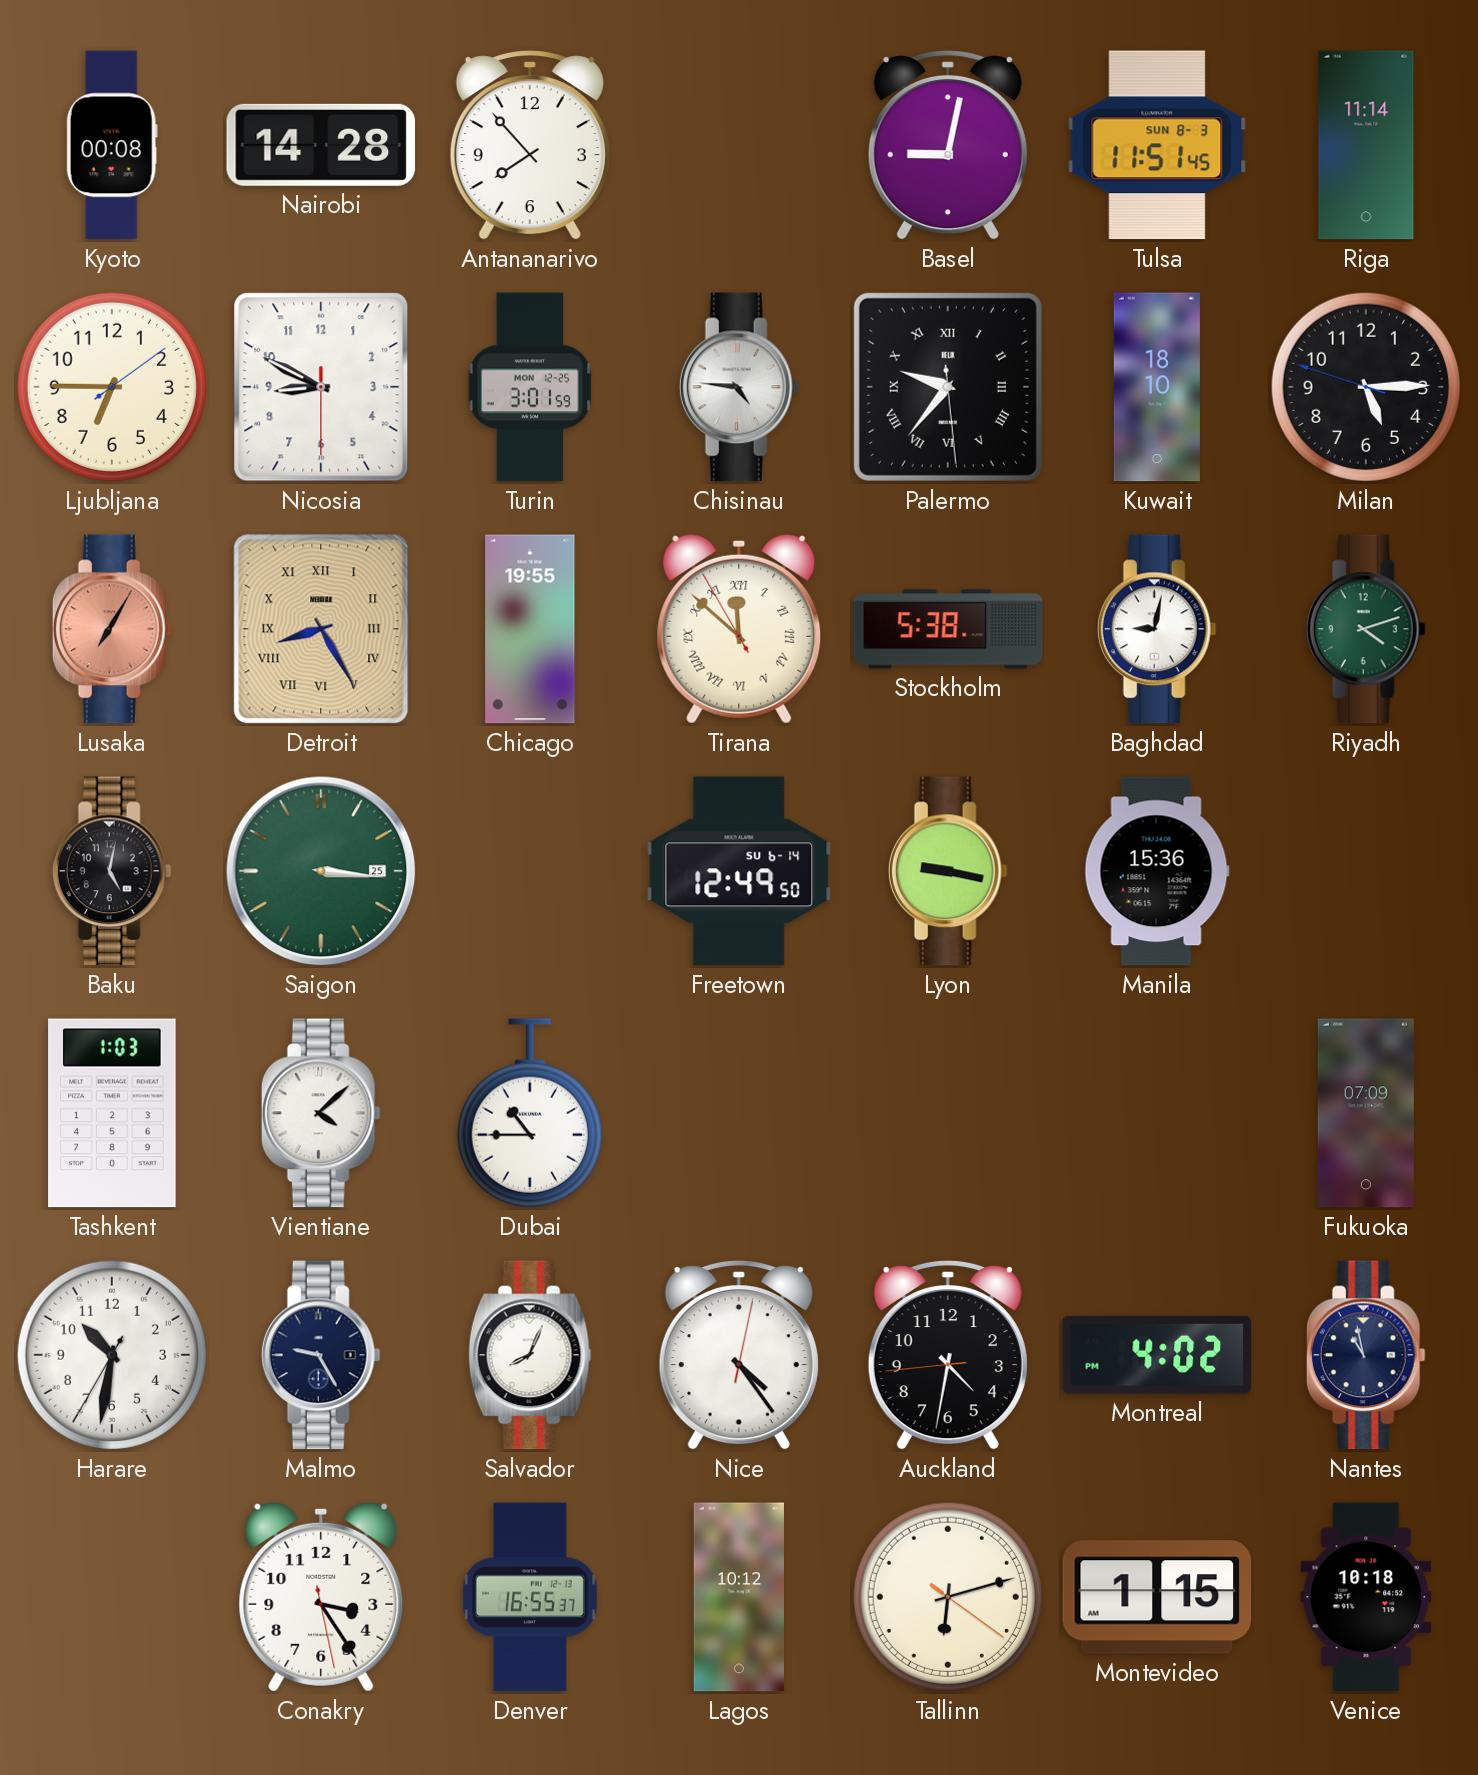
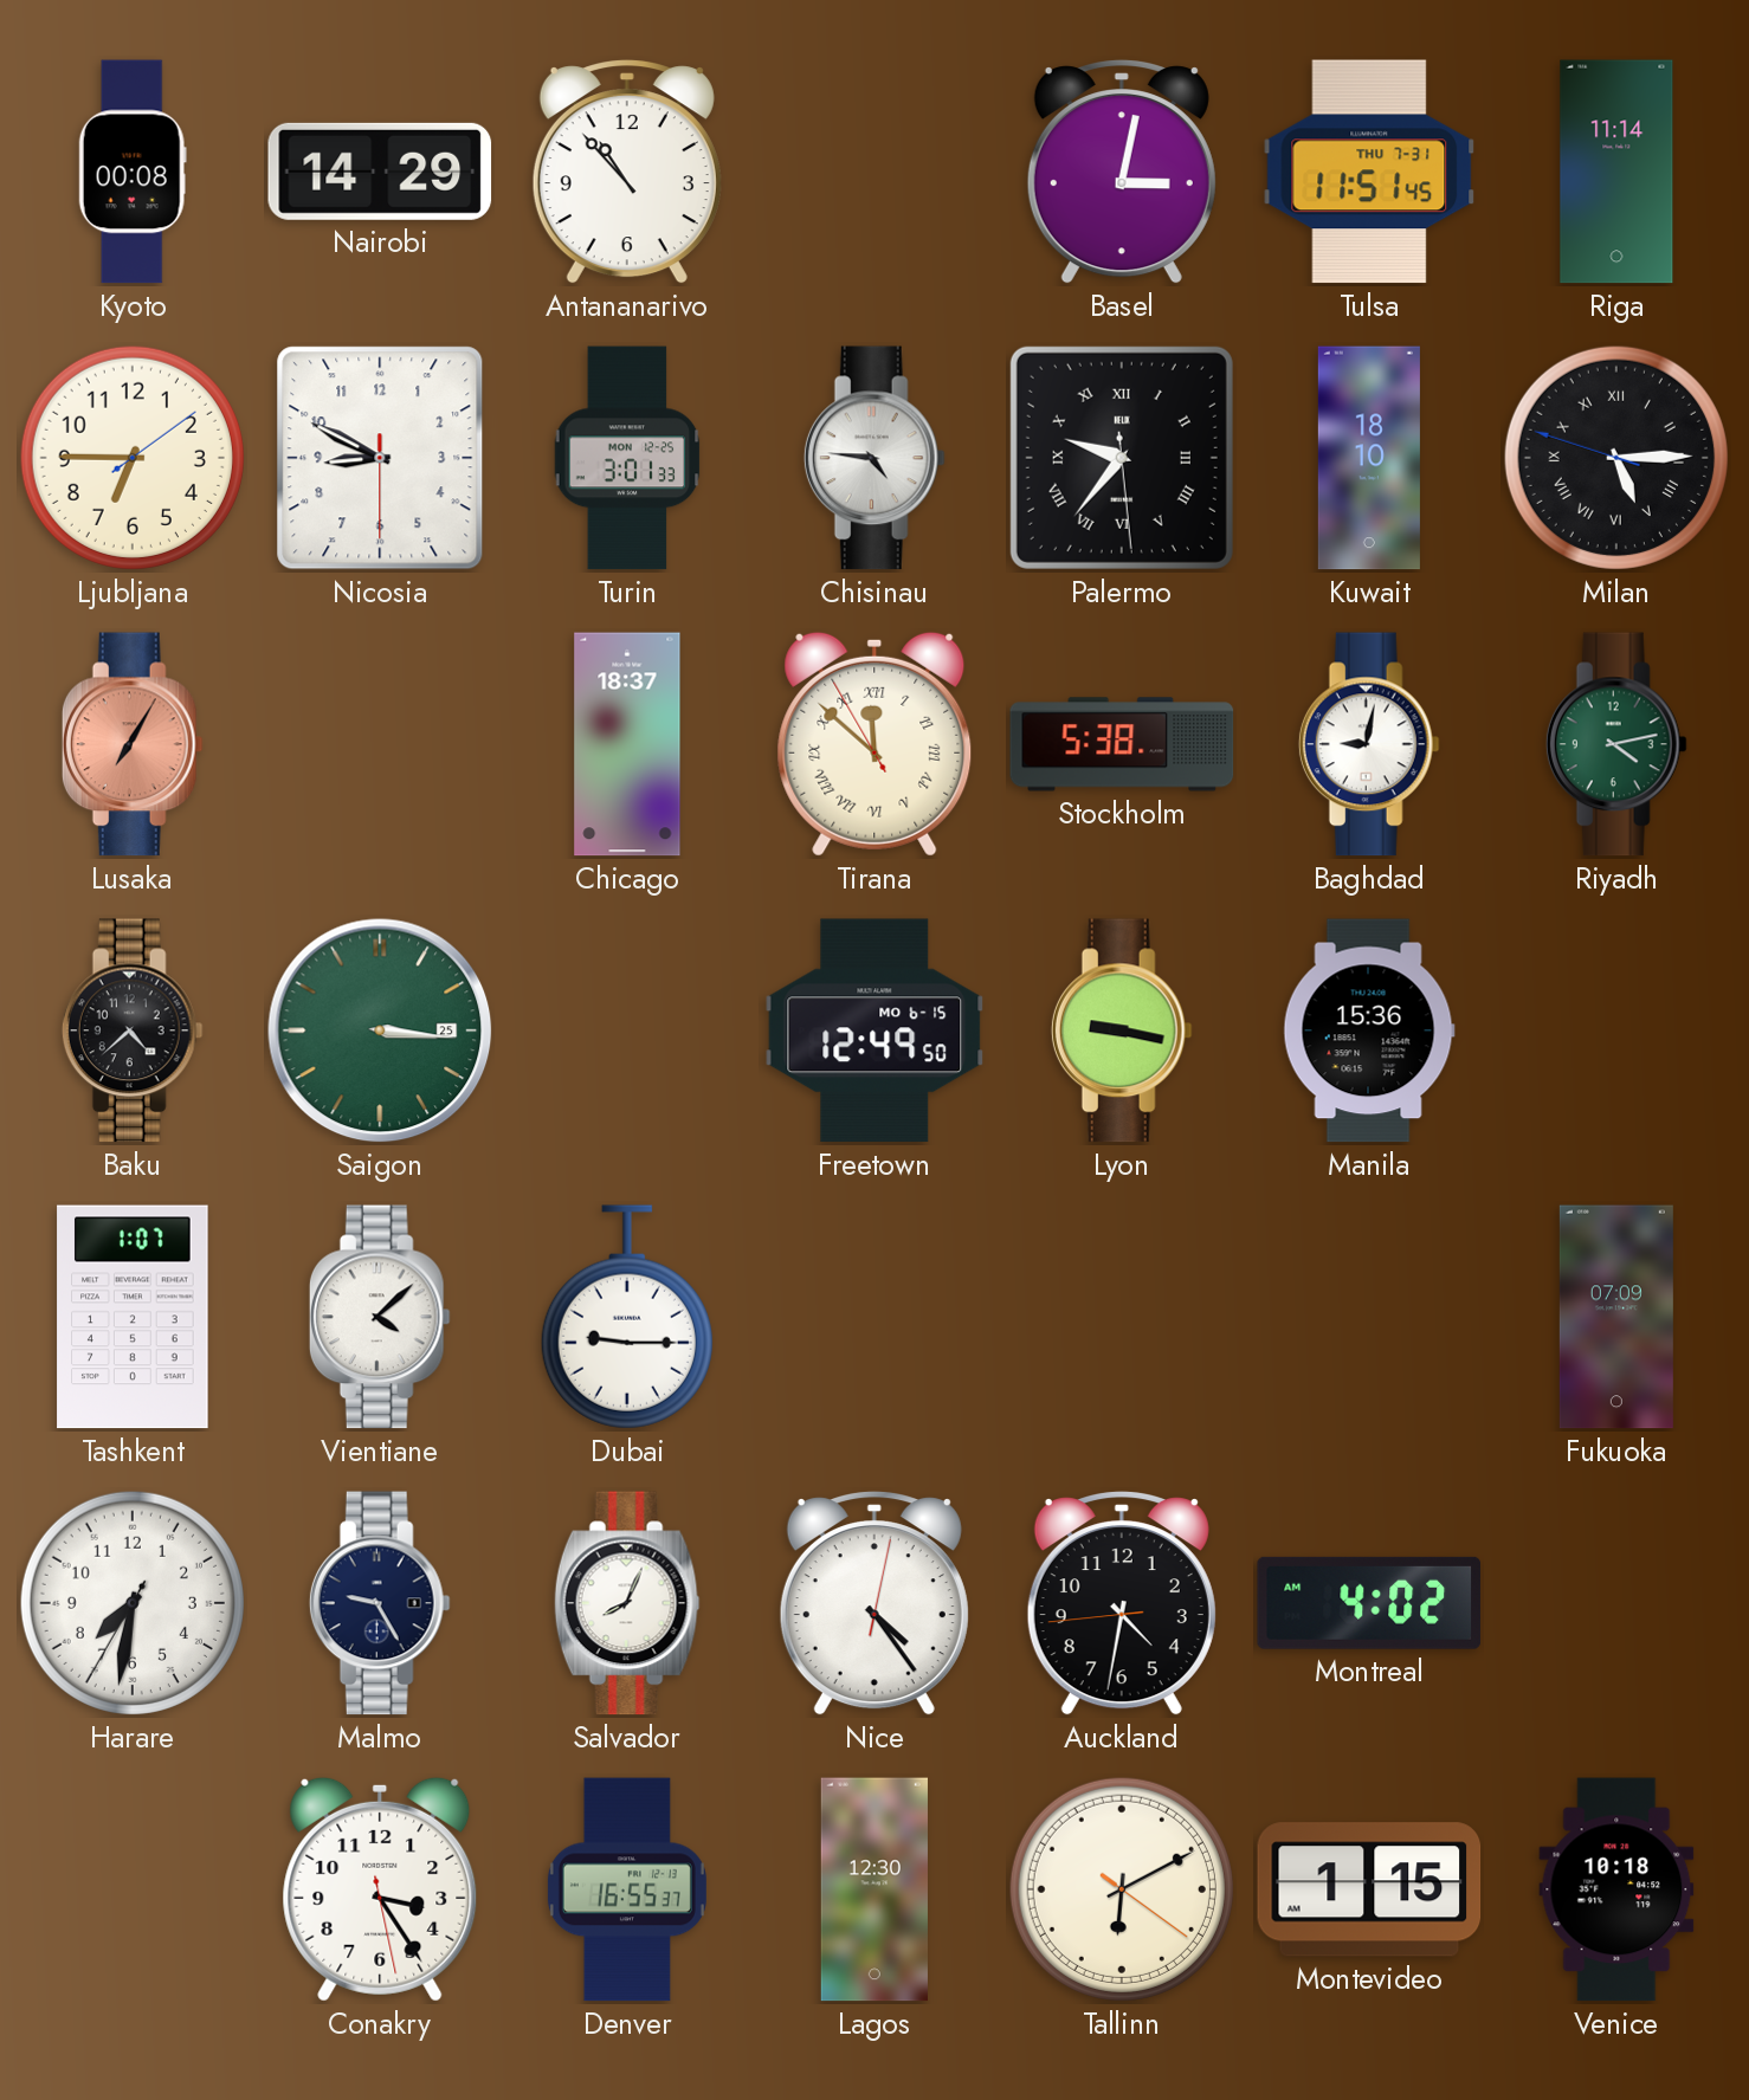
Nairobi: 14:28 -> 14:29 (380, 172)
Antananarivo: 7:53 -> 10:53 (627, 172)
Basel: 9:02 -> 3:02 (1122, 172)
Tulsa date: SUN 8-3 -> THU 7-31 (1369, 172)
Turin: 3:01:59 -> 3:01:33 (627, 458)
Milan numerals: Arabic -> Roman (1616, 458)
Detroit: 8:25 -> none (321, 629)
Chicago: 19:55 -> 18:37 (627, 744)
Riyadh: 4:12 -> 4:13 (1616, 744)
Baku: 5:02 -> 4:38 (133, 1030)
Freetown date: SU 6-14 -> MO 6-15 (875, 1030)
Tashkent: 1:03 -> 1:07 (133, 1317)
Dubai: 10:45 -> 9:15 (627, 1317)
Harare: 10:31 -> 7:31 (133, 1603)
Montreal: 4:02 PM -> 4:02 AM (1369, 1603)
Nantes: 10:58 -> none (1366, 1355)
Lagos: 10:12 -> 12:30 (875, 1889)
Tallinn: 6:12 -> 6:10 (1122, 1889)
